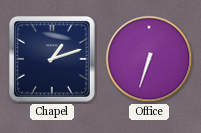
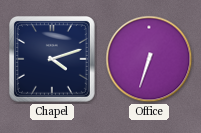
Chapel: 1:12 -> 4:12 (52, 59)
